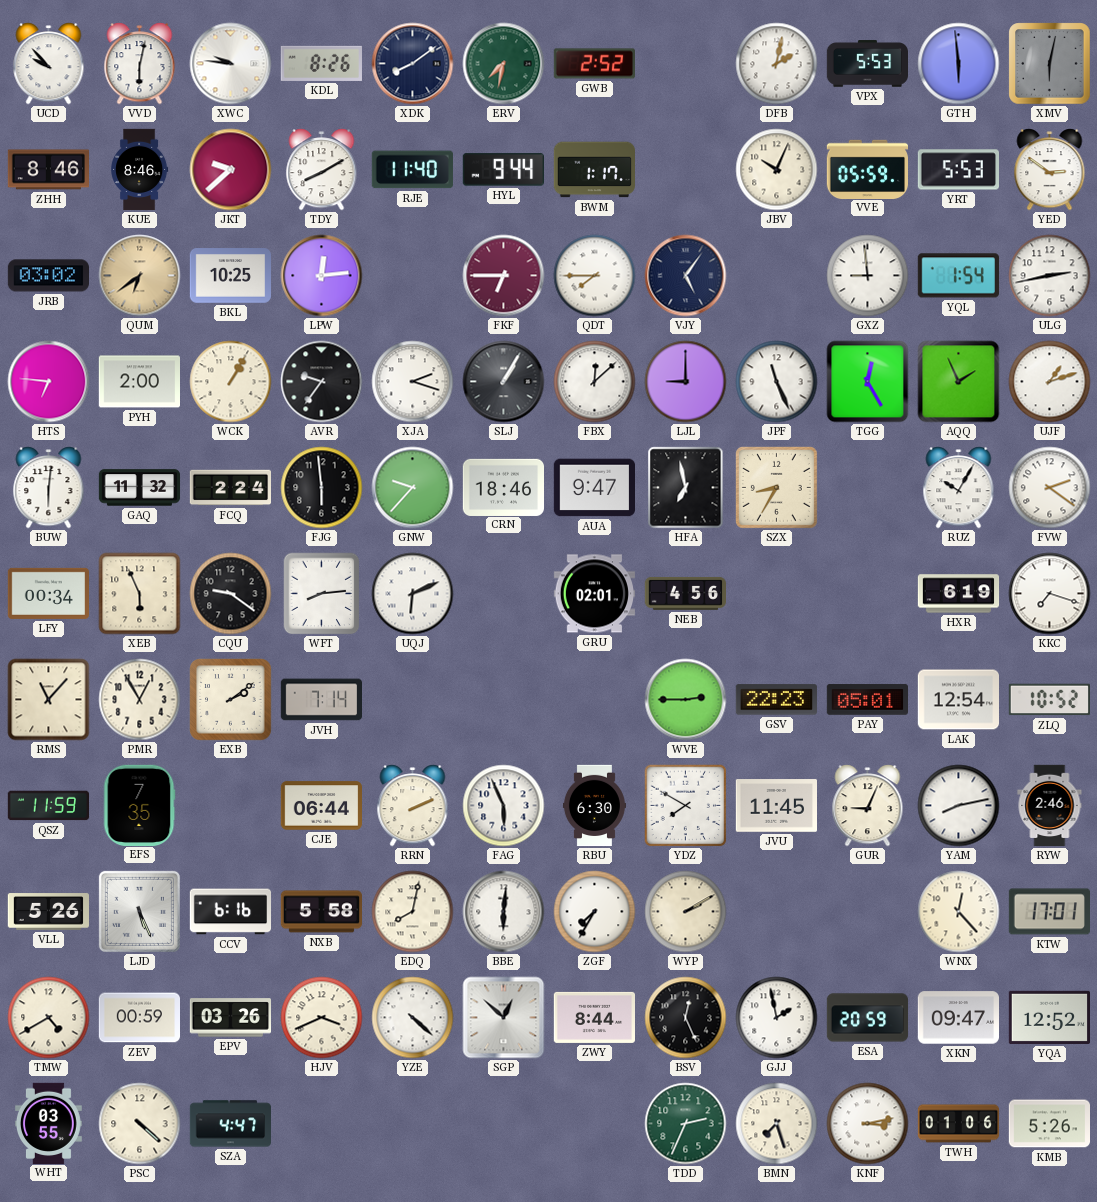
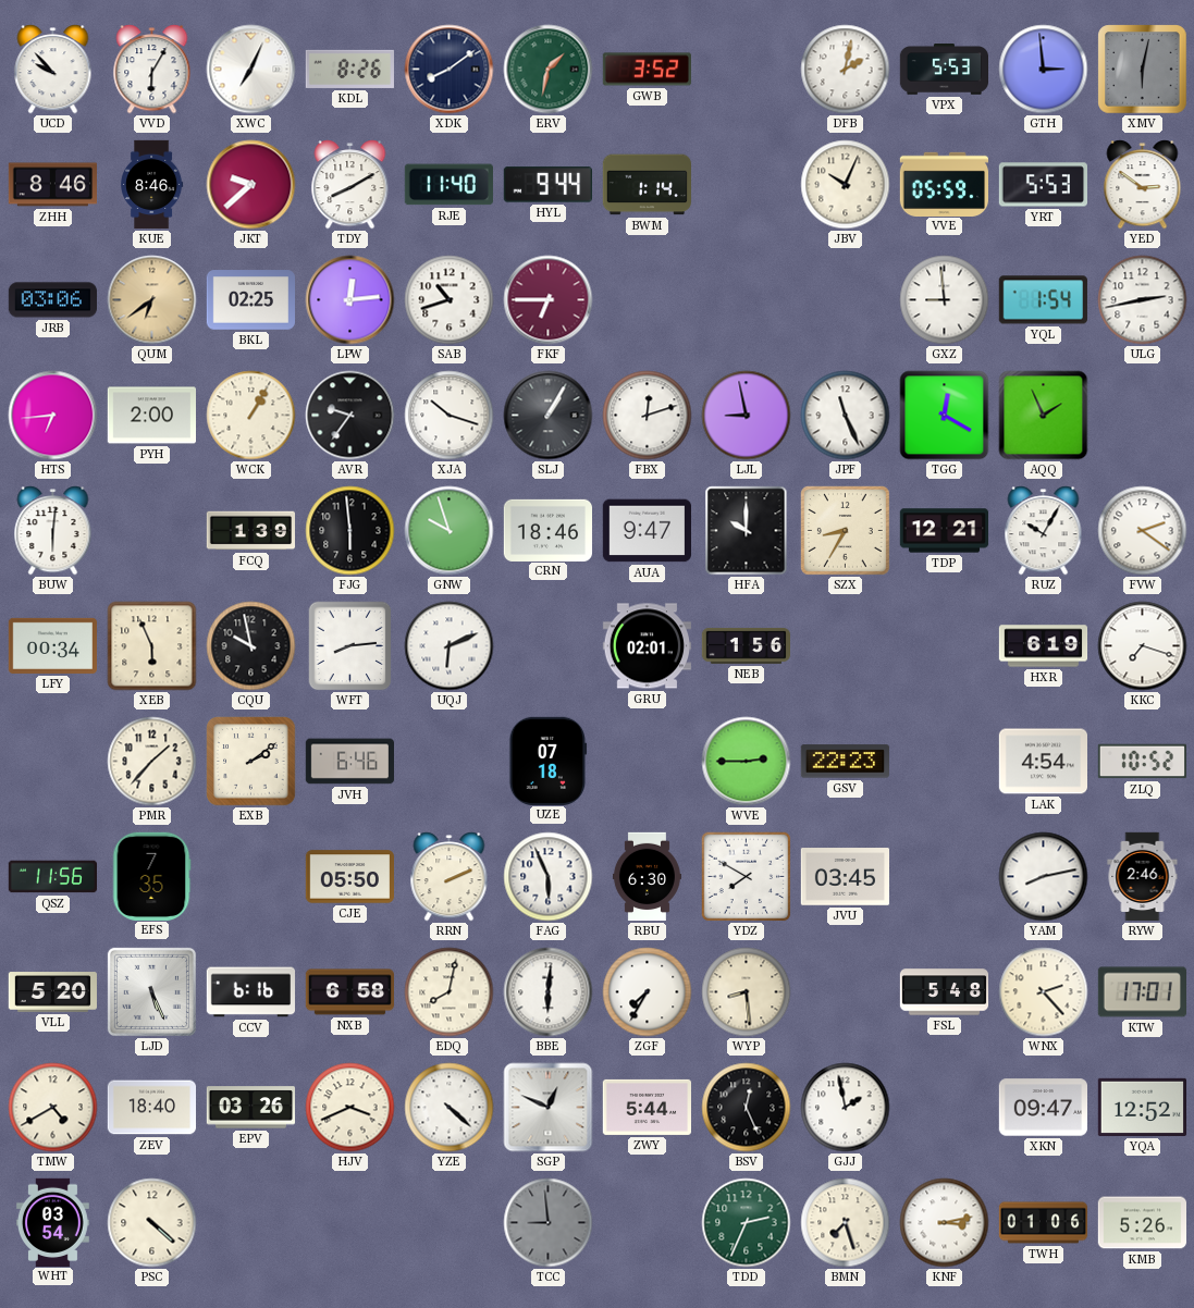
VVD: 6:02 -> 6:05 (152, 70)
XWC: 9:46 -> 7:04 (251, 70)
ERV: 7:32 -> 1:32 (549, 70)
GWB: 2:52 -> 3:52 (647, 70)
GTH: 5:59 -> 2:59 (1044, 70)
BWM: 1:17 -> 1:14 (647, 185)
JRB: 03:02 -> 03:06 (52, 300)
BKL: 10:25 -> 02:25 (250, 300)
SAB: none -> 10:42 (450, 300)
QDT: 7:45 -> none (595, 276)
VJY: 5:06 -> none (686, 276)
HTS: 6:46 -> 6:44 (53, 416)
XJA: 2:18 -> 10:18 (450, 416)
FBX: 12:08 -> 12:12 (648, 416)
LJL: 9:00 -> 8:58 (747, 416)
TGG: 12:25 -> 12:20 (945, 416)
UJF: 1:12 -> none (1050, 382)
GAQ: 11:32 -> none (140, 488)
FCQ: 2:24 -> 1:39 (250, 531)
GNW: 9:37 -> 9:57 (450, 531)
HFA: 6:58 -> 10:00 (747, 531)
TDP: none -> 12:21 (945, 531)
CQU: 9:21 -> 9:58 (251, 646)
NEB: 4:56 -> 1:56 (746, 645)
RMS: 11:07 -> none (49, 700)
PMR: 12:55 -> 1:37 (152, 762)
JVH: 7:14 -> 6:46 (349, 762)
UZE: none -> 07:18 (549, 761)
PAY: 05:01 -> none (867, 700)
LAK: 12:54 -> 4:54 (1043, 762)
QSZ: 11:59 -> 11:56 (52, 877)
CJE: 06:44 -> 05:50 (349, 877)
JVU: 11:45 -> 03:45 (845, 877)
GUR: 9:04 -> none (868, 806)
VLL: 5:26 -> 5:20 (52, 992)
NXB: 5:58 -> 6:58 (349, 992)
WYP: 2:10 -> 8:29 (747, 992)
FSL: none -> 5:48 (945, 992)
WNX: 12:23 -> 2:23 (1044, 992)
ZEV: 00:59 -> 18:40 (151, 1108)
SGP: 12:52 -> 12:49 (549, 1108)
ZWY: 8:44 -> 5:44 (647, 1107)
ESA: 20:59 -> none (868, 1018)
WHT: 03:55 -> 03:54 (53, 1222)
SZA: 4:47 -> none (230, 1124)
TCC: none -> 8:59 (549, 1223)
